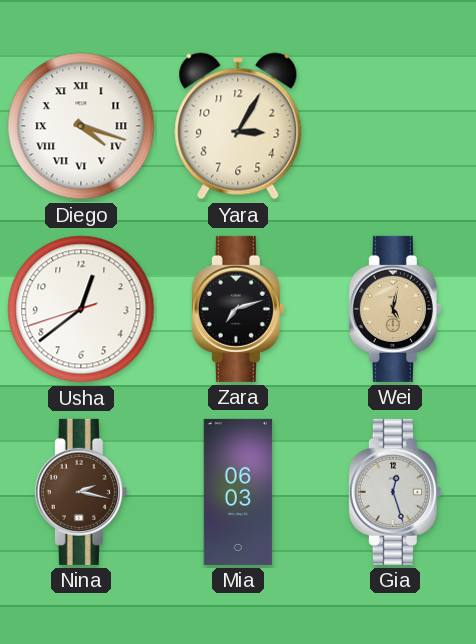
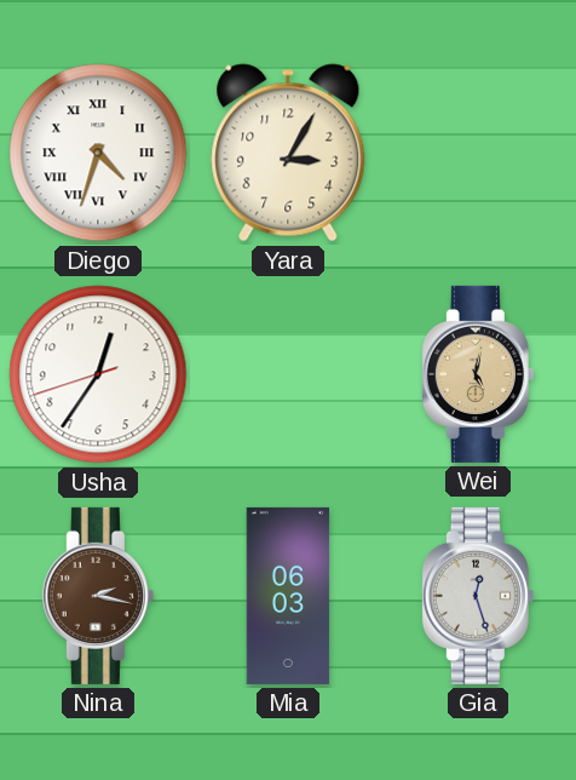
Diego: 4:18 -> 4:33 (98, 153)
Usha: 12:38 -> 12:35 (98, 374)
Zara: 7:12 -> none (238, 309)
